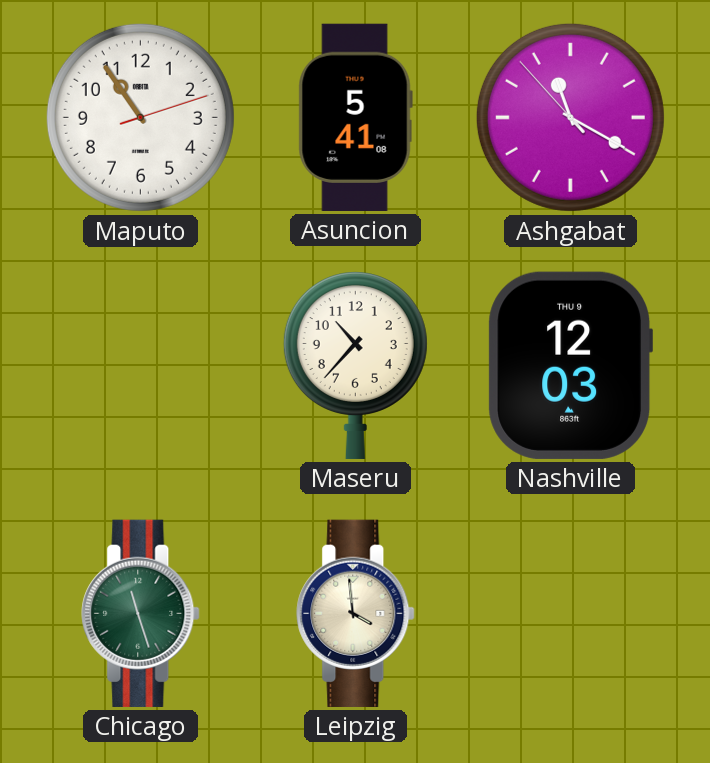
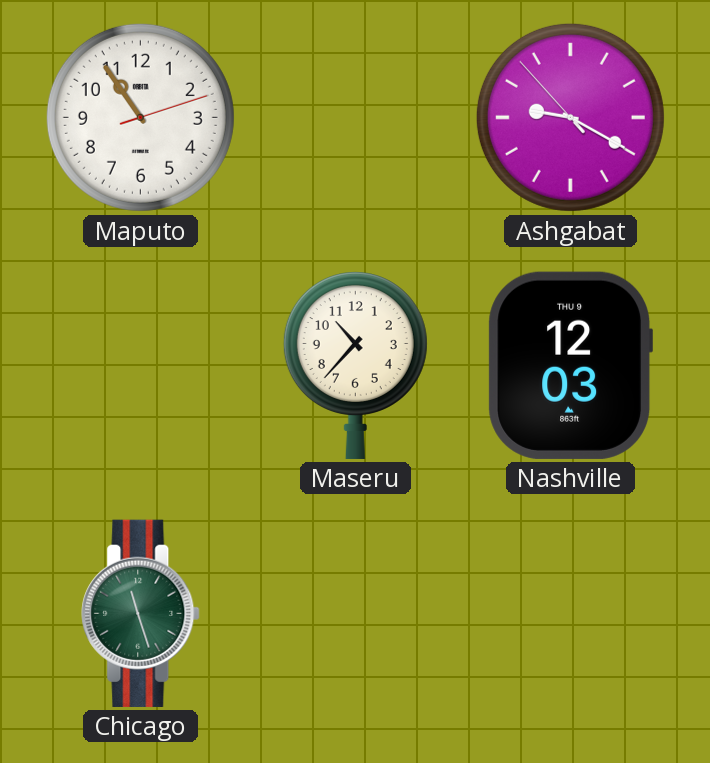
Asuncion: 5:41 -> none (355, 117)
Ashgabat: 11:19 -> 9:19 (570, 117)
Leipzig: 3:59 -> none (356, 613)
